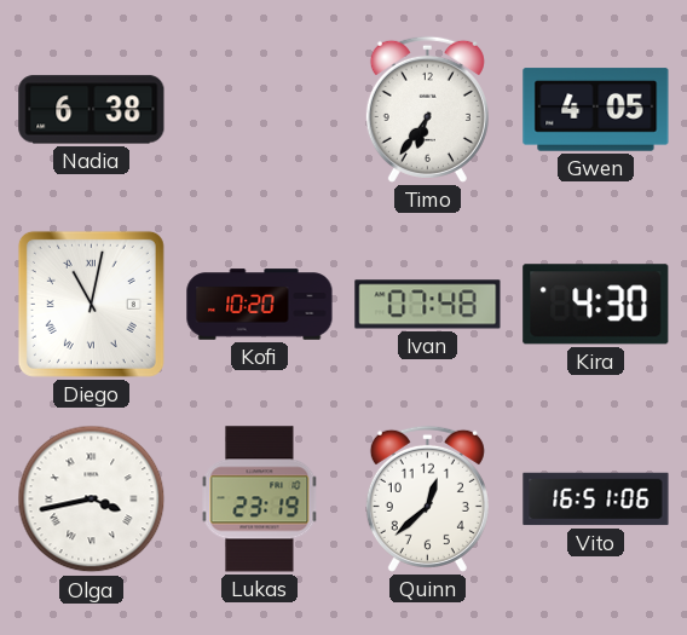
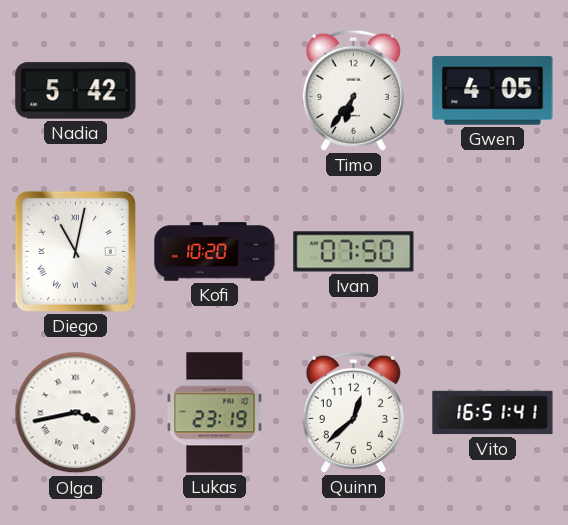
Nadia: 6:38 -> 5:42 (76, 91)
Ivan: 07:48 -> 07:50 (354, 252)
Kira: 4:30 -> none (596, 305)
Vito: 16:51:06 -> 16:51:41 (493, 413)
